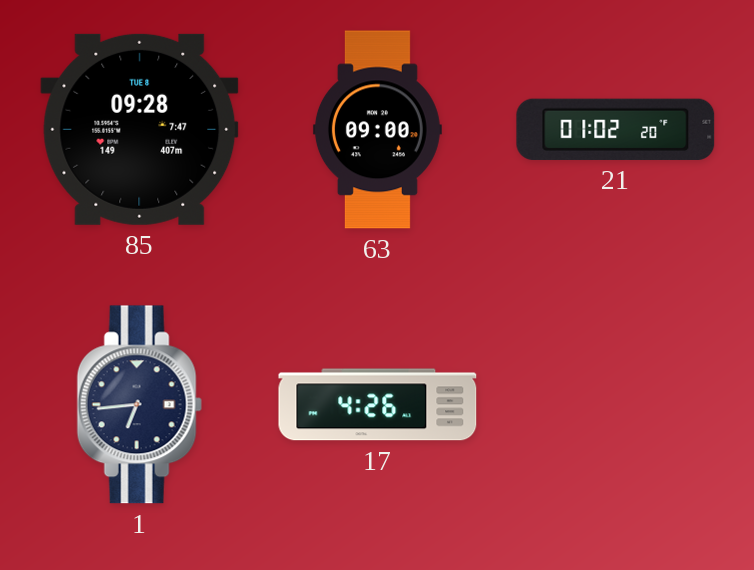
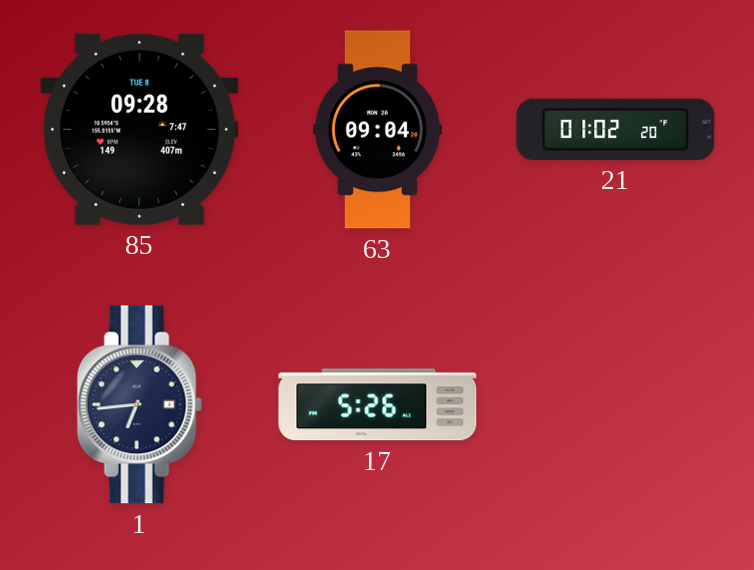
63: 09:00 -> 09:04 (377, 130)
17: 4:26 -> 5:26 (378, 405)
